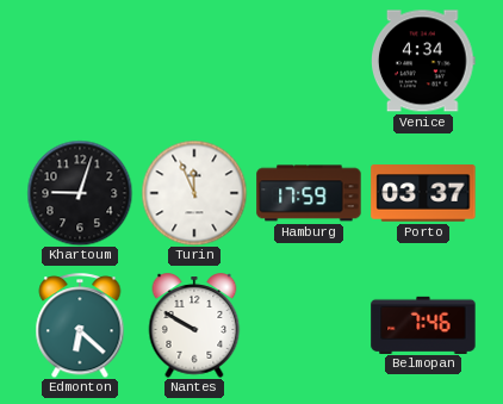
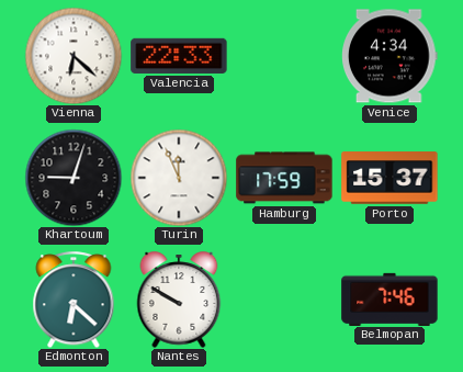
Vienna: none -> 6:22 (74, 56)
Valencia: none -> 22:33 (179, 56)
Porto: 03:37 -> 15:37 (389, 178)
